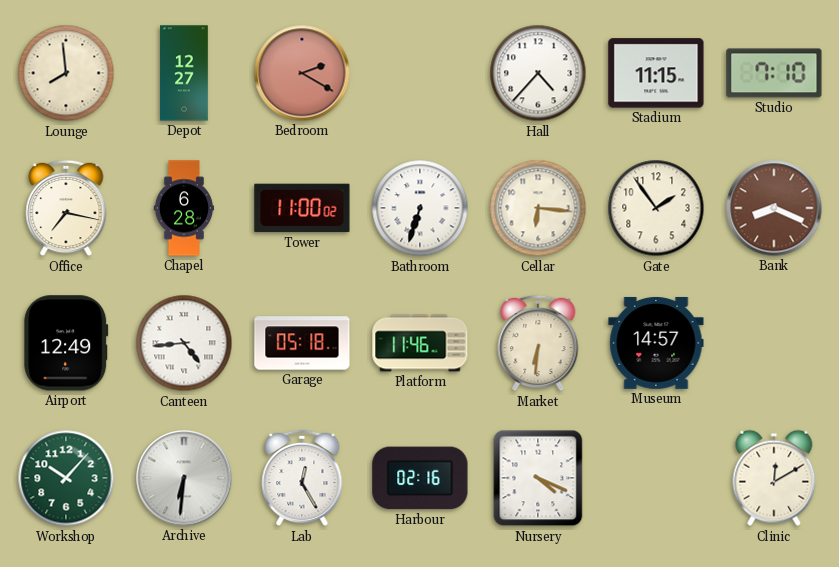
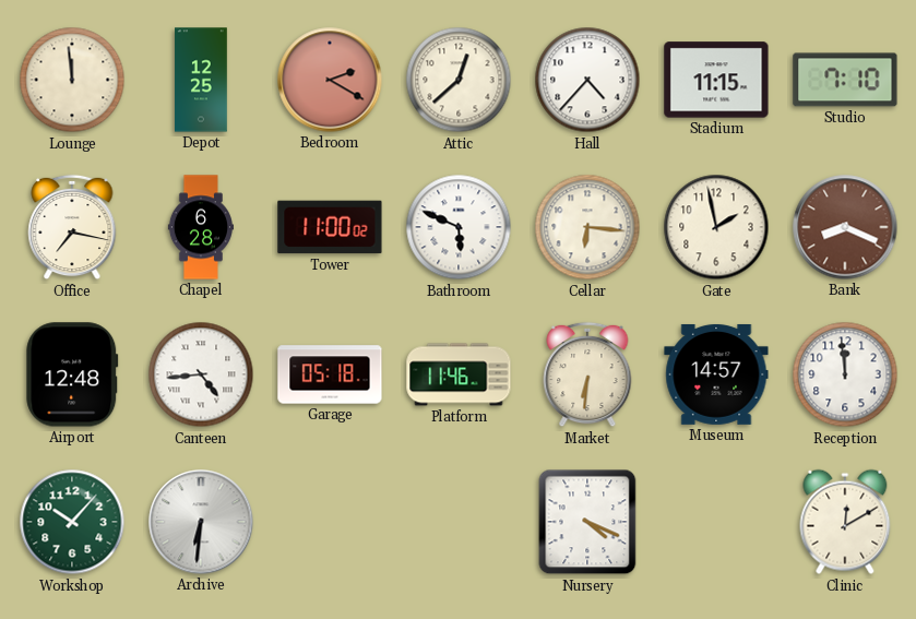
Lounge: 7:59 -> 11:59 (72, 80)
Depot: 12:27 -> 12:25 (201, 80)
Attic: none -> 12:38 (459, 80)
Bathroom: 6:33 -> 5:49 (459, 227)
Gate: 1:54 -> 1:58 (716, 227)
Airport: 12:49 -> 12:48 (72, 374)
Reception: none -> 11:59 (845, 374)
Lab: 12:25 -> none (302, 478)
Harbour: 02:16 -> none (420, 478)
